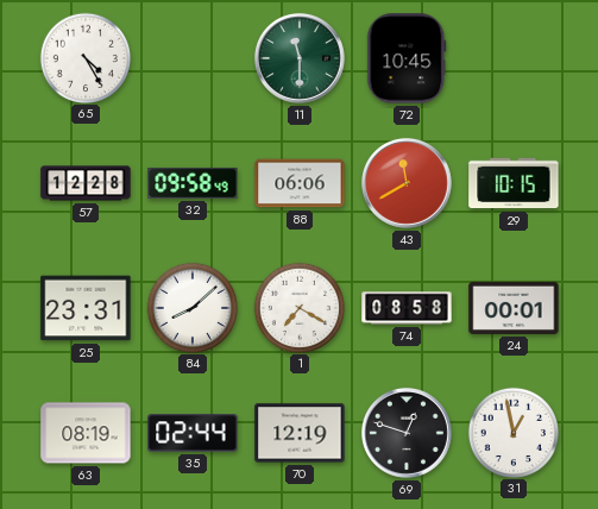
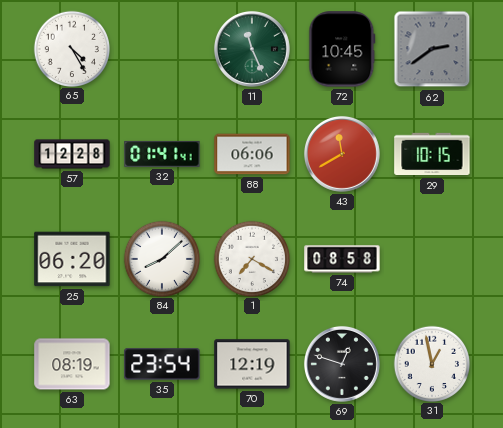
11: 11:30 -> 11:26 (252, 49)
62: none -> 2:39 (432, 49)
32: 09:58 -> 01:41 (162, 154)
25: 23:31 -> 06:20 (72, 259)
24: 00:01 -> none (514, 308)
35: 02:44 -> 23:54 (162, 364)
